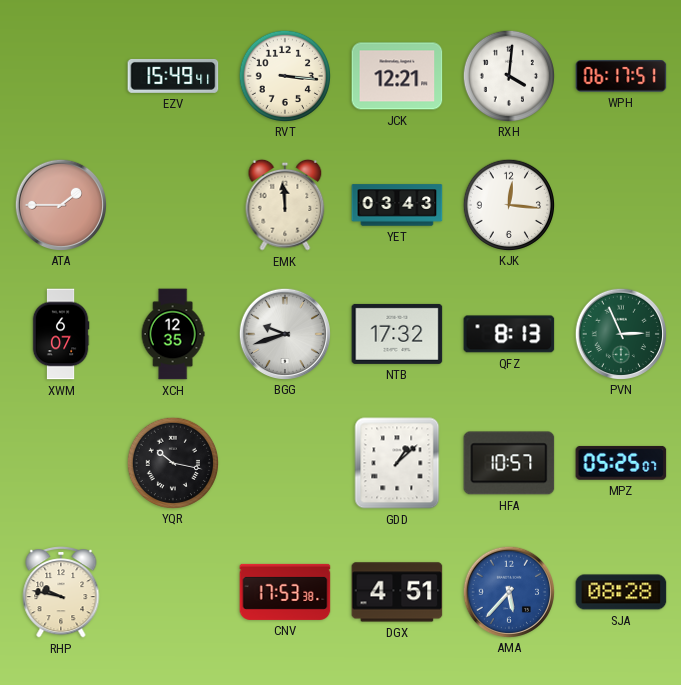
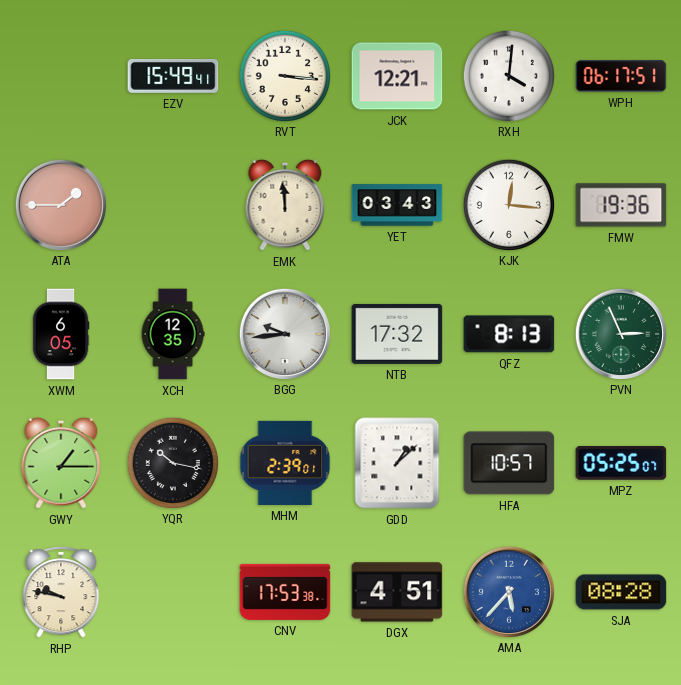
FMW: none -> 19:36 (621, 205)
XWM: 6:07 -> 6:05 (61, 334)
BGG: 9:42 -> 9:44 (284, 333)
GWY: none -> 1:15 (61, 463)
MHM: none -> 2:39 (285, 463)
